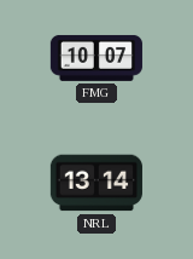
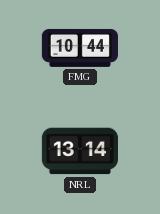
FMG: 10:07 -> 10:44 (80, 48)
